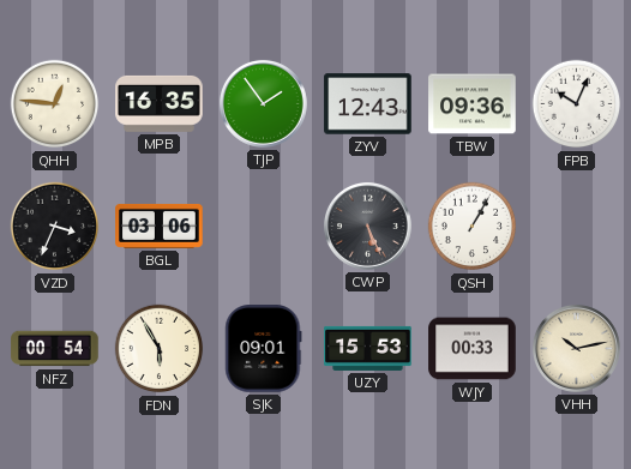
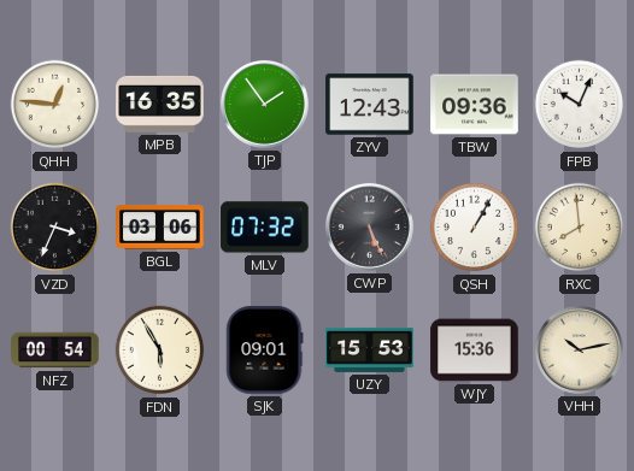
MLV: none -> 07:32 (265, 228)
RXC: none -> 7:59 (580, 228)
WJY: 00:33 -> 15:36 (475, 351)
